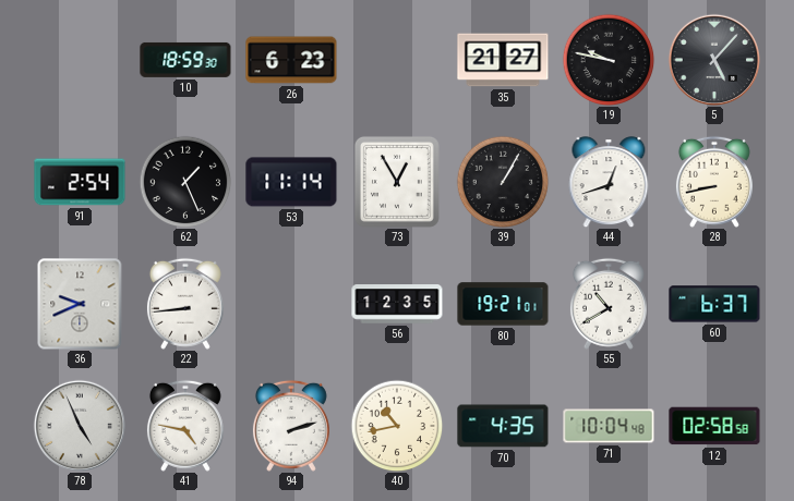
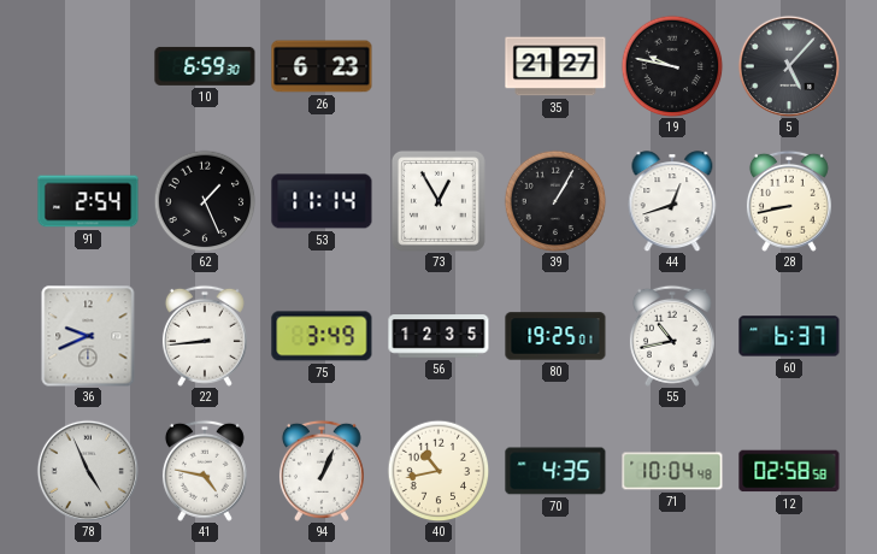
10: 18:59 -> 6:59 (205, 66)
75: none -> 3:49 (322, 336)
80: 19:21 -> 19:25 (555, 336)
55: 10:40 -> 10:43 (672, 336)
94: 2:12 -> 1:04 (322, 471)
